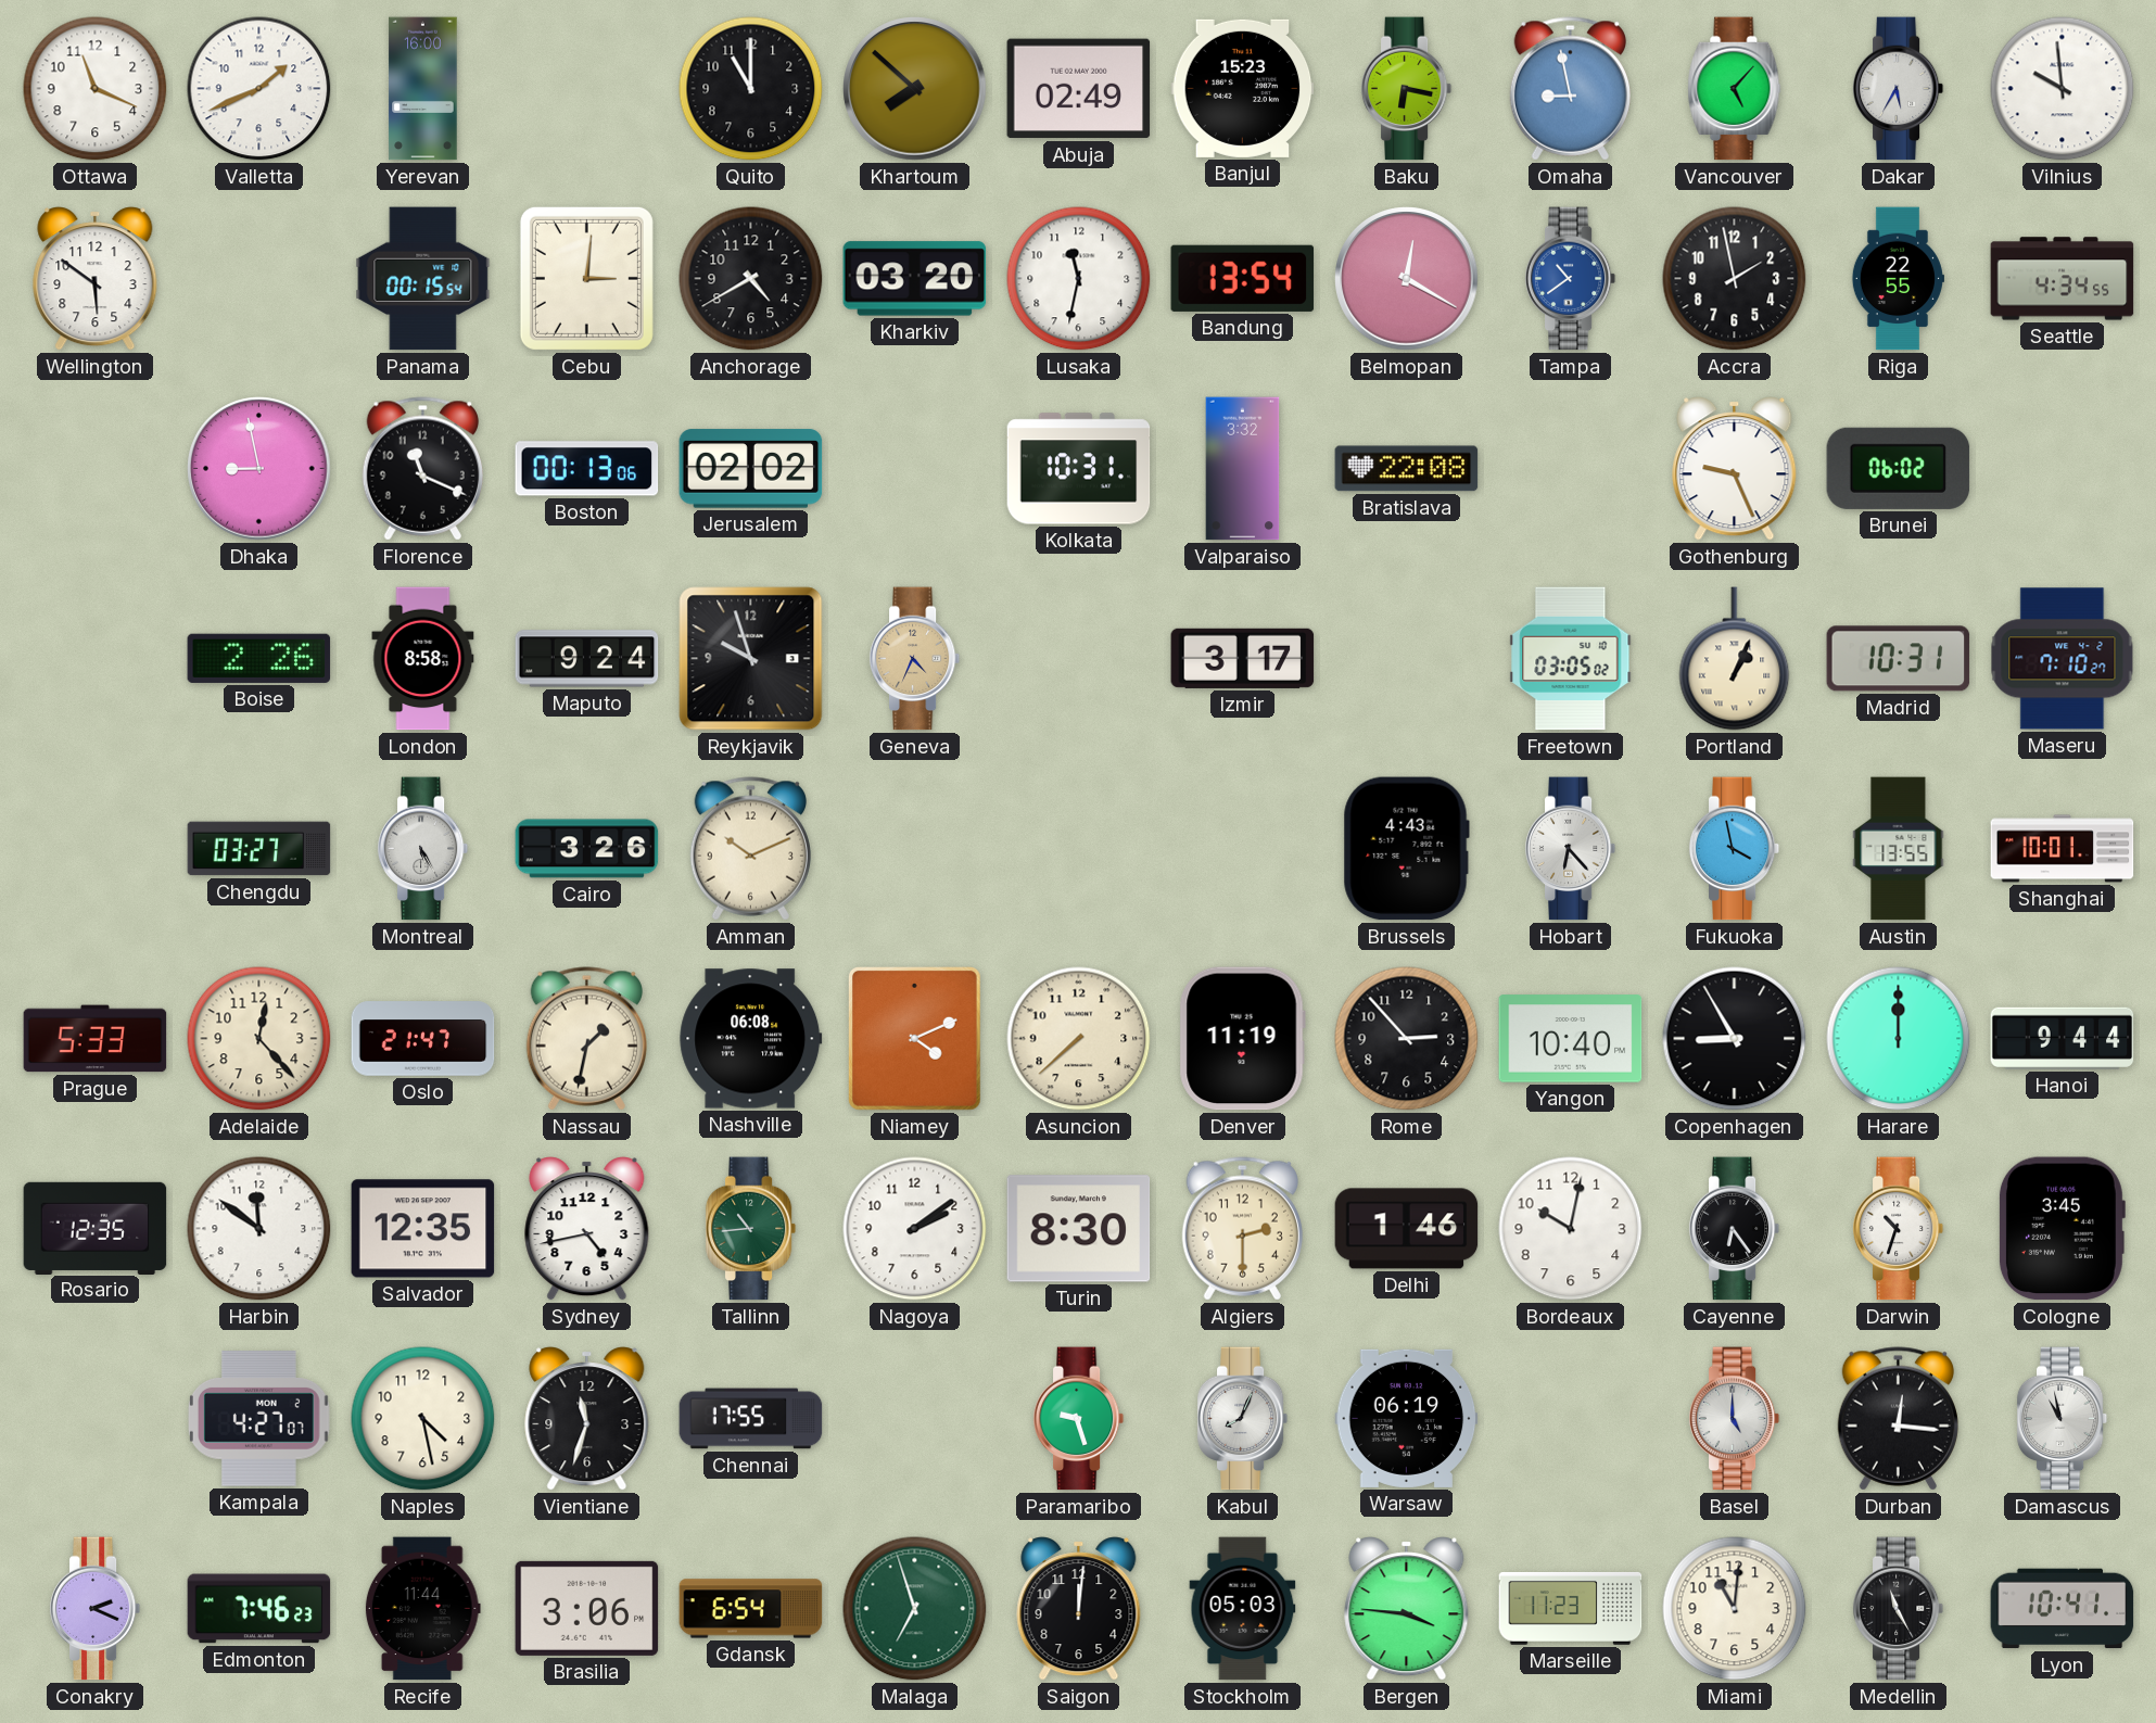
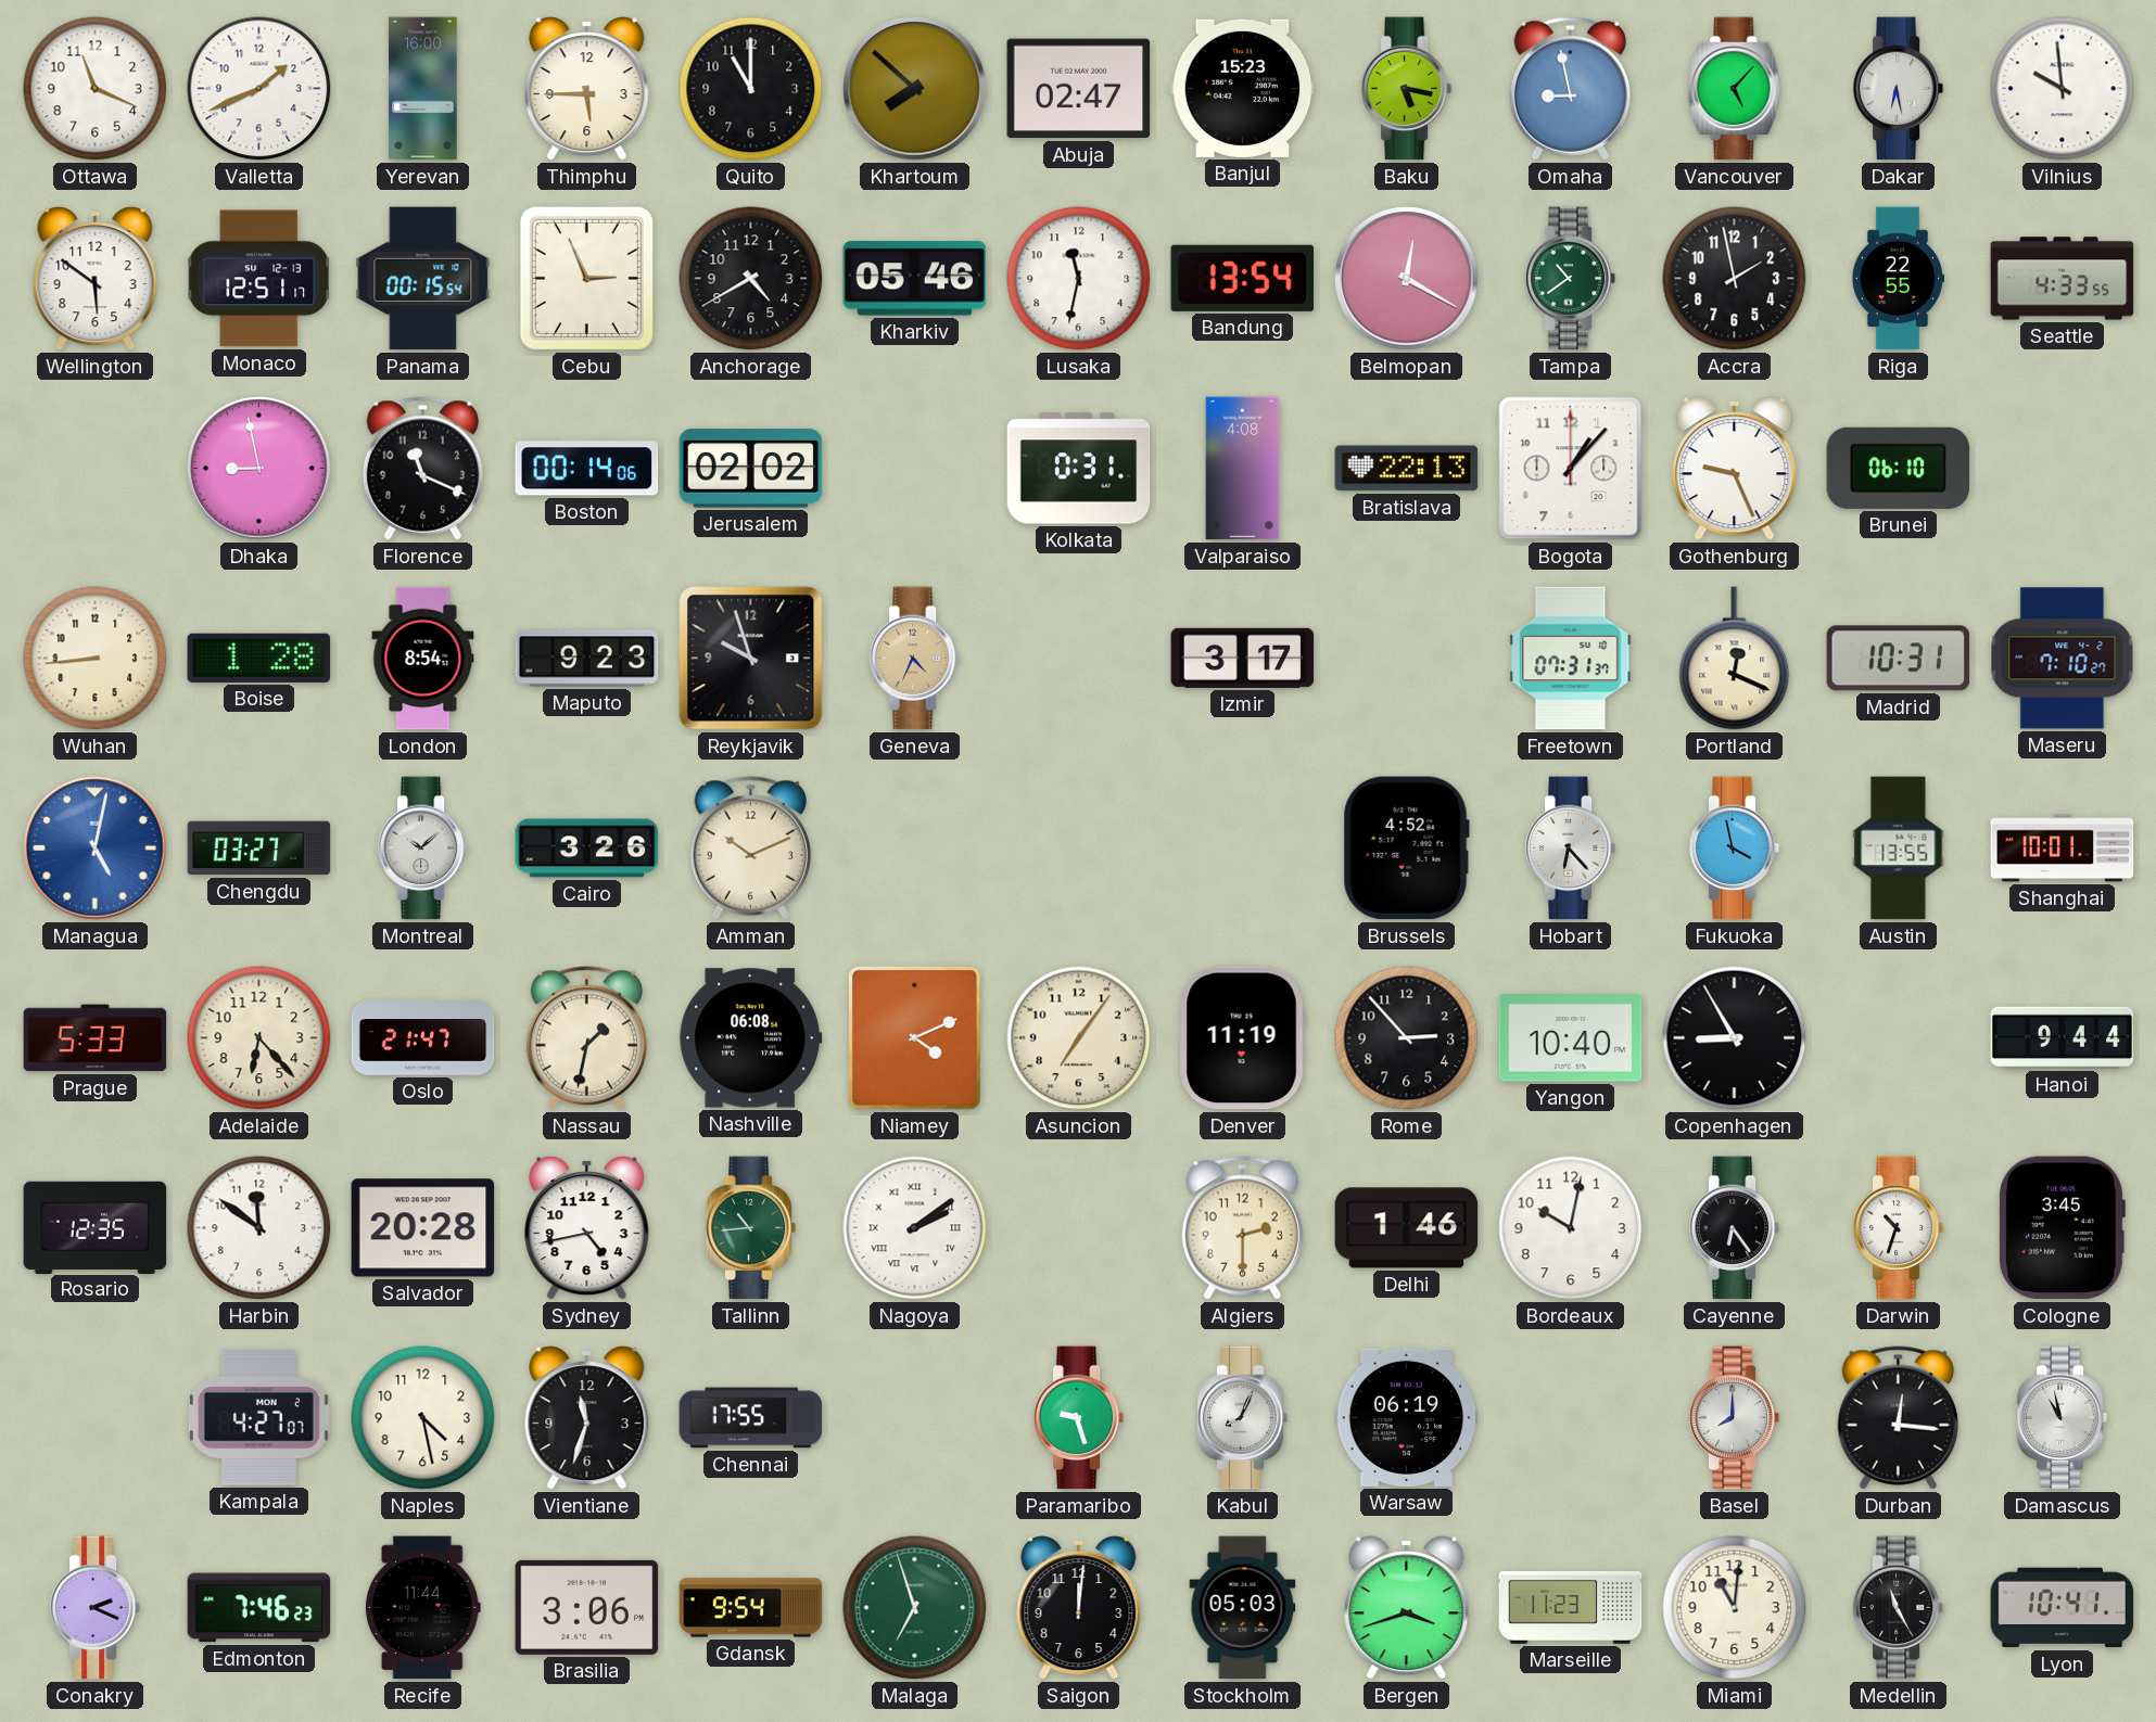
Thimphu: none -> 5:45 (587, 89)
Abuja: 02:49 -> 02:47 (1079, 89)
Baku: 6:17 -> 5:17 (1407, 89)
Dakar: 5:35 -> 6:28 (1899, 89)
Monaco: none -> 12:51 (259, 279)
Cebu: 3:01 -> 2:56 (586, 278)
Kharkiv: 03:20 -> 05:46 (915, 279)
Tampa dial: blue -> green (1571, 279)
Seattle: 4:34 -> 4:33 (2063, 279)
Boston: 00:13 -> 00:14 (587, 469)
Kolkata: 10:31 -> 0:31 (1079, 469)
Valparaiso: 3:32 -> 4:08 (1243, 469)
Bratislava: 22:08 -> 22:13 (1407, 469)
Bogota: none -> 1:07 (1571, 469)
Brunei: 06:02 -> 06:10 (1899, 468)
Wuhan: none -> 8:44 (96, 659)
Boise: 2:26 -> 1:28 (259, 658)
London: 8:58 -> 8:54 (423, 659)
Maputo: 9:24 -> 9:23 (587, 659)
Freetown: 03:05 -> 07:31 (1571, 659)
Portland: 1:04 -> 12:19 (1735, 659)
Managua: none -> 5:02 (96, 849)
Montreal: 5:25 -> 10:08 (423, 849)
Brussels: 4:43 -> 4:52 (1406, 849)
Adelaide: 12:23 -> 6:23 (259, 1038)
Asuncion: 7:38 -> 7:06 (1079, 1038)
Harare: 12:00 -> none (1899, 1039)
Salvador: 12:35 -> 20:28 (423, 1228)
Nagoya numerals: Arabic -> Roman (915, 1228)
Turin: 8:30 -> none (1079, 1229)
Basel: 5:00 -> 8:00 (1735, 1418)
Gdansk: 6:54 -> 9:54 (751, 1608)
Bergen: 3:46 -> 3:42 (1407, 1608)
